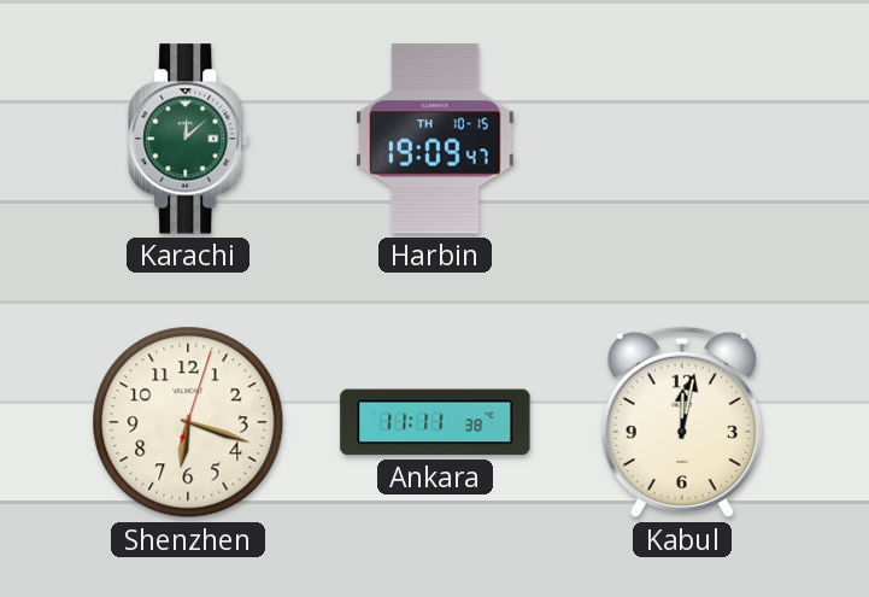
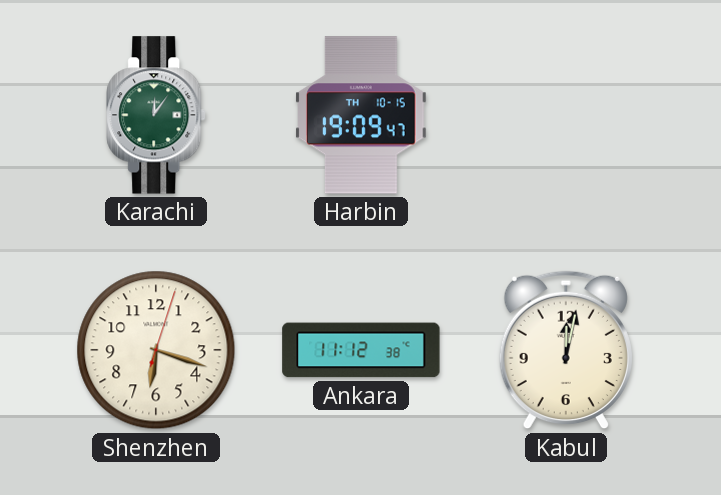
Karachi: 12:08 -> 12:06 (157, 115)
Ankara: 11:11 -> 11:12 (361, 350)
